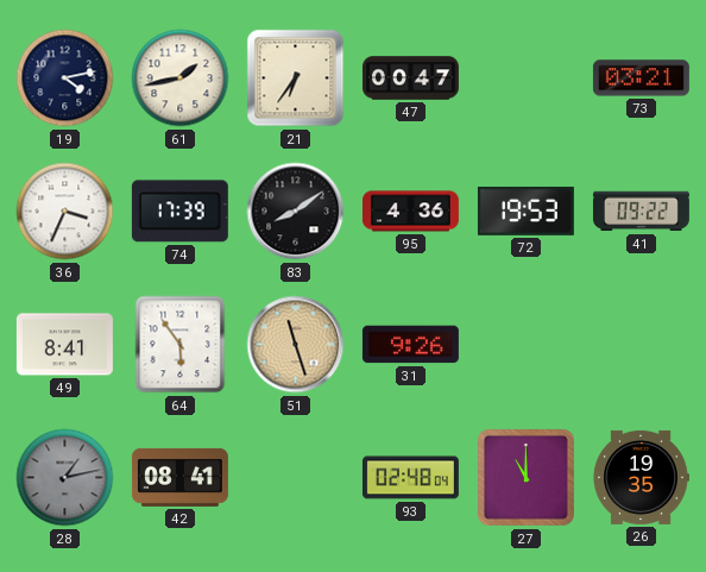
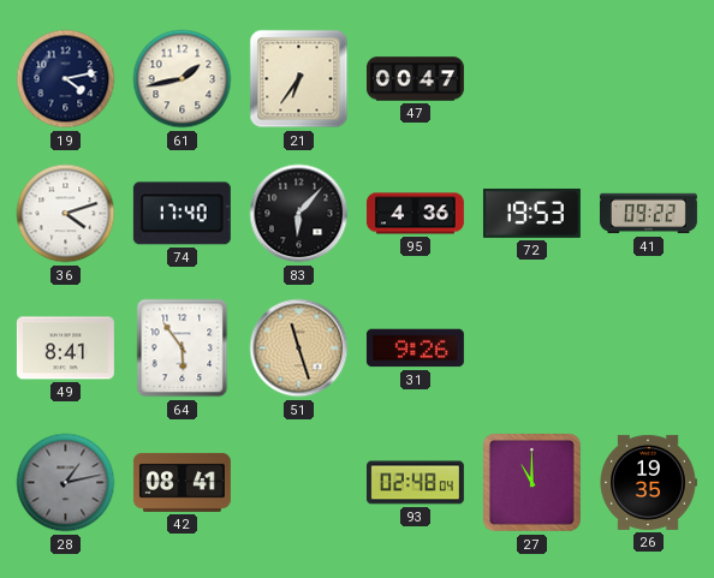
73: 03:21 -> none (641, 78)
36: 3:34 -> 4:12 (66, 214)
74: 17:39 -> 17:40 (182, 214)
83: 8:09 -> 6:07 (299, 214)
